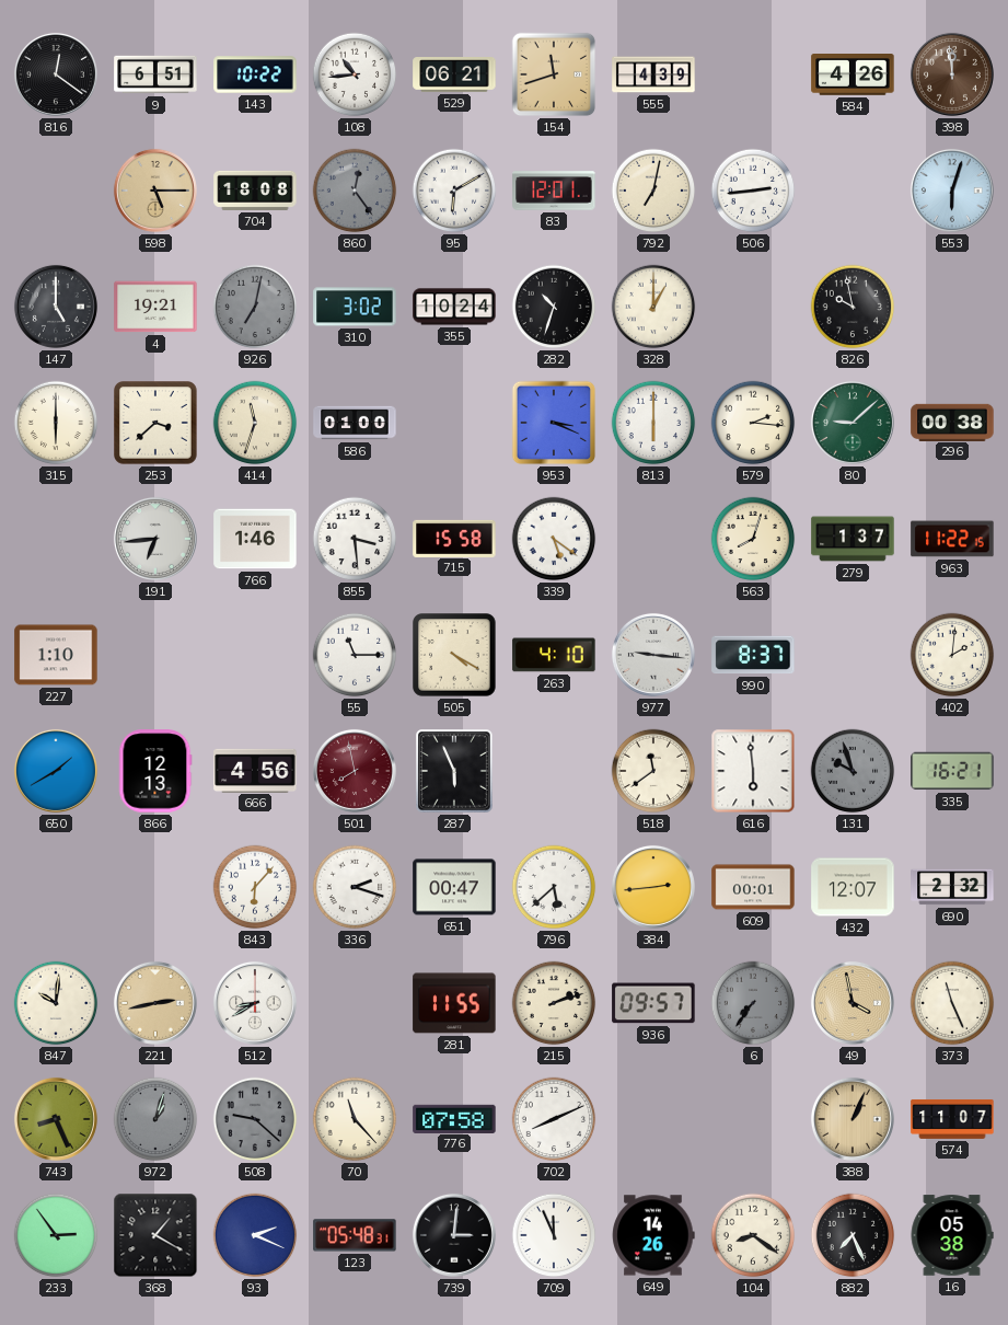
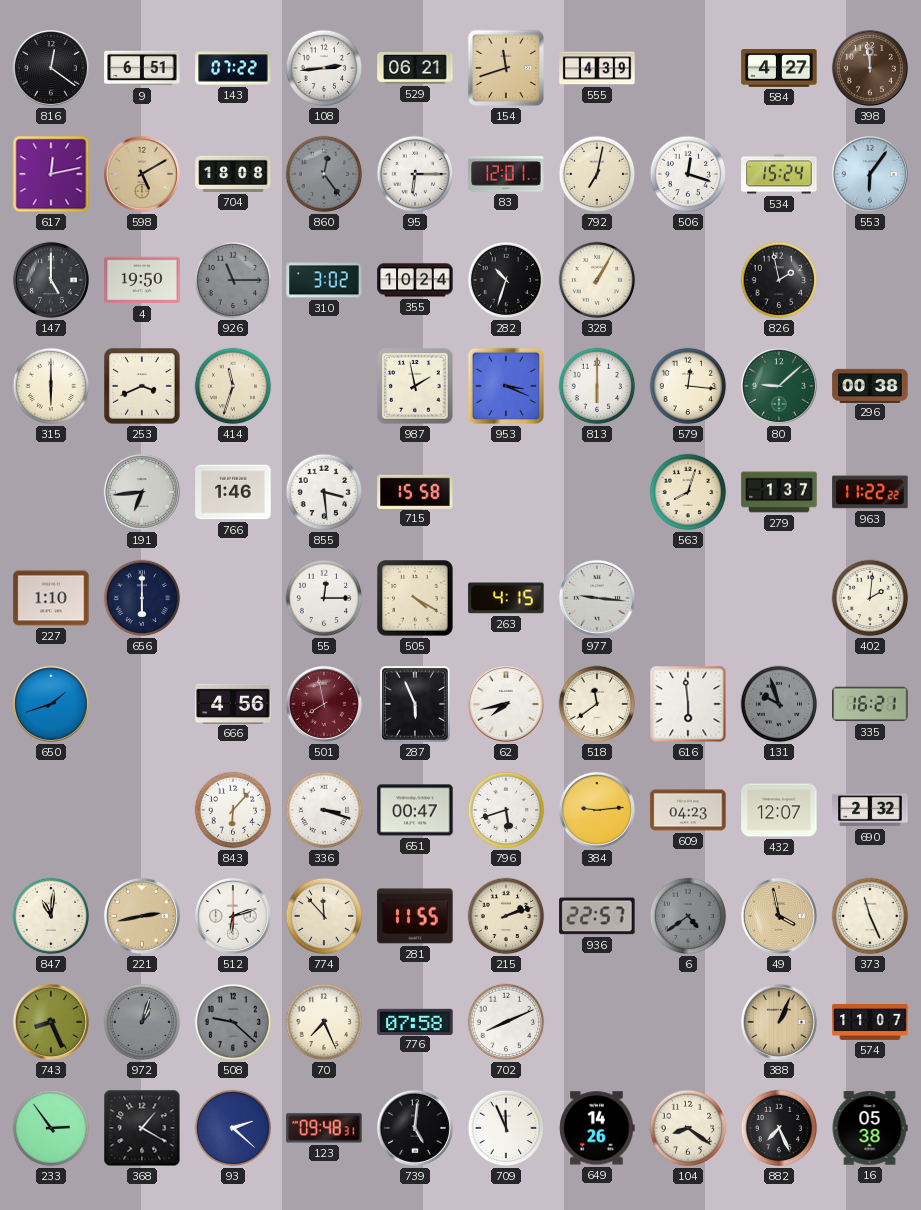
143: 10:22 -> 07:22 (233, 68)
108: 10:44 -> 2:44 (324, 68)
584: 4:26 -> 4:27 (779, 68)
617: none -> 12:13 (51, 174)
598: 5:15 -> 5:10 (142, 174)
95: 6:10 -> 6:15 (415, 174)
506: 2:44 -> 12:18 (688, 174)
534: none -> 15:24 (779, 174)
553: 6:03 -> 6:06 (870, 174)
4: 19:21 -> 19:50 (142, 280)
926: 7:02 -> 11:15 (233, 280)
328: 1:00 -> 1:05 (597, 280)
826: 9:58 -> 1:58 (779, 280)
253: 3:38 -> 3:41 (143, 387)
586: 01:00 -> none (355, 423)
987: none -> 1:58 (416, 387)
579: 2:16 -> 12:16 (688, 386)
339: 5:21 -> none (554, 539)
963: 11:22:15 -> 11:22:22 (870, 492)
656: none -> 6:00 (142, 598)
55: 11:15 -> 12:15 (324, 598)
263: 4:10 -> 4:15 (506, 598)
990: 8:37 -> none (753, 655)
650: 1:40 -> 1:42 (51, 704)
866: 12:13 -> none (155, 771)
62: none -> 7:43 (506, 704)
336: 2:18 -> 3:18 (324, 810)
796: 5:38 -> 5:42 (506, 810)
384: 2:44 -> 9:14 (597, 810)
609: 00:01 -> 04:23 (688, 810)
847: 10:01 -> 11:01 (51, 916)
512: 8:40 -> 6:12 (233, 916)
774: none -> 11:53 (324, 916)
936: 09:57 -> 22:57 (597, 916)
6: 7:36 -> 4:39 (688, 916)
70: 11:23 -> 7:26 (324, 1022)
93: 2:19 -> 2:22 (233, 1128)
123: 05:48 -> 09:48 (324, 1128)
739: 3:01 -> 5:01 (415, 1128)
